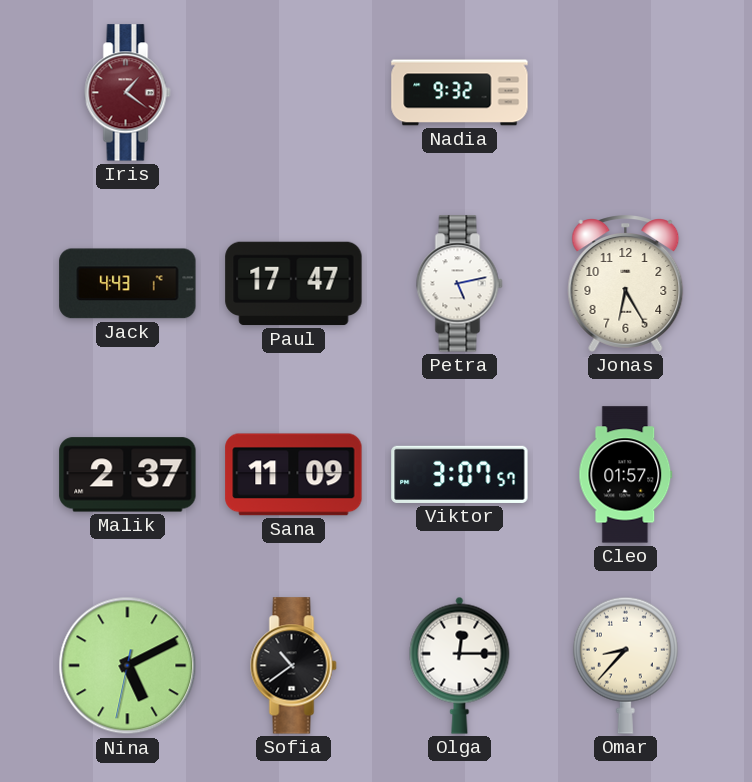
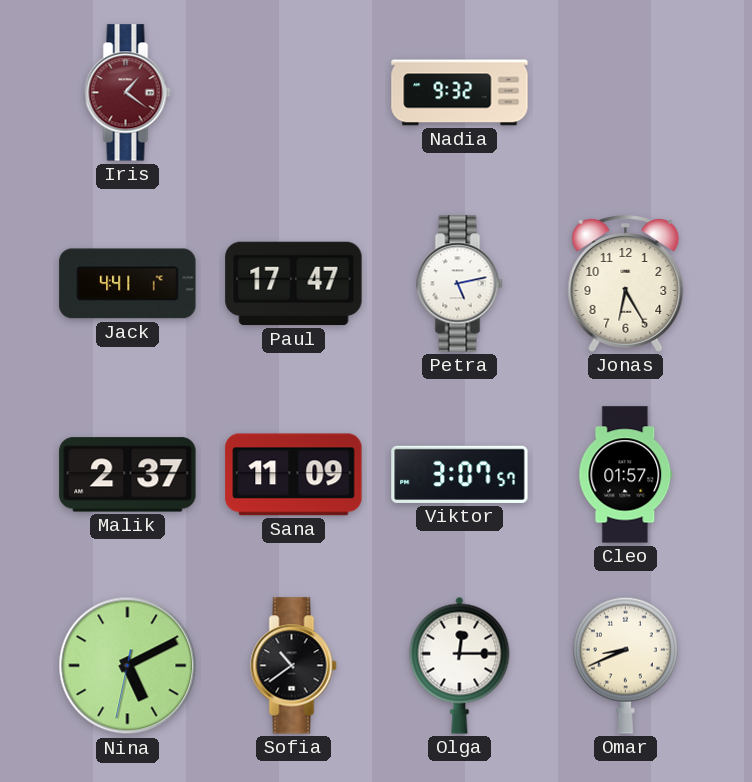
Jack: 4:43 -> 4:41 (128, 284)
Omar: 8:37 -> 8:41 (625, 665)
